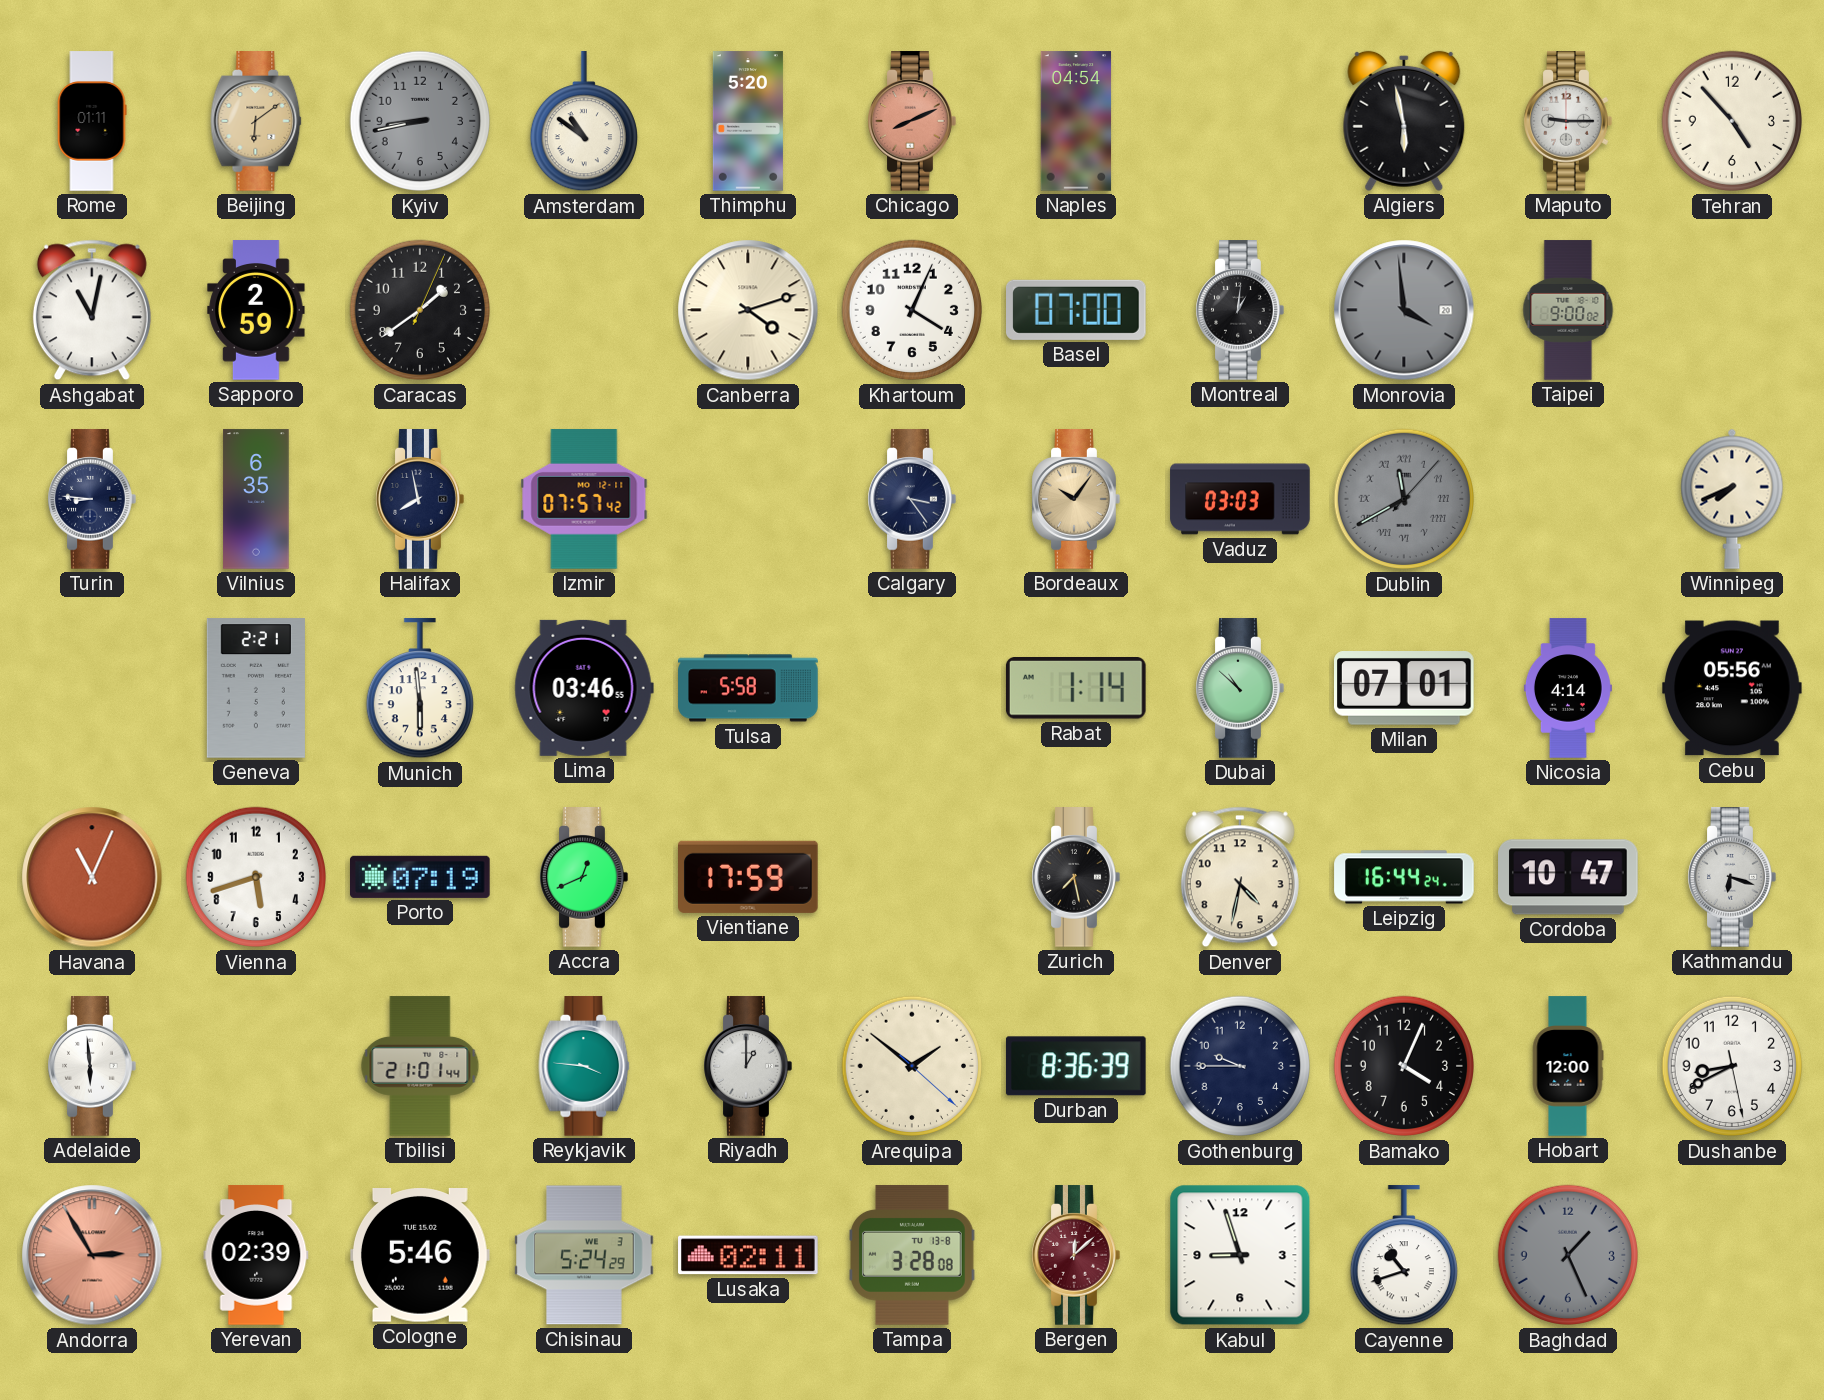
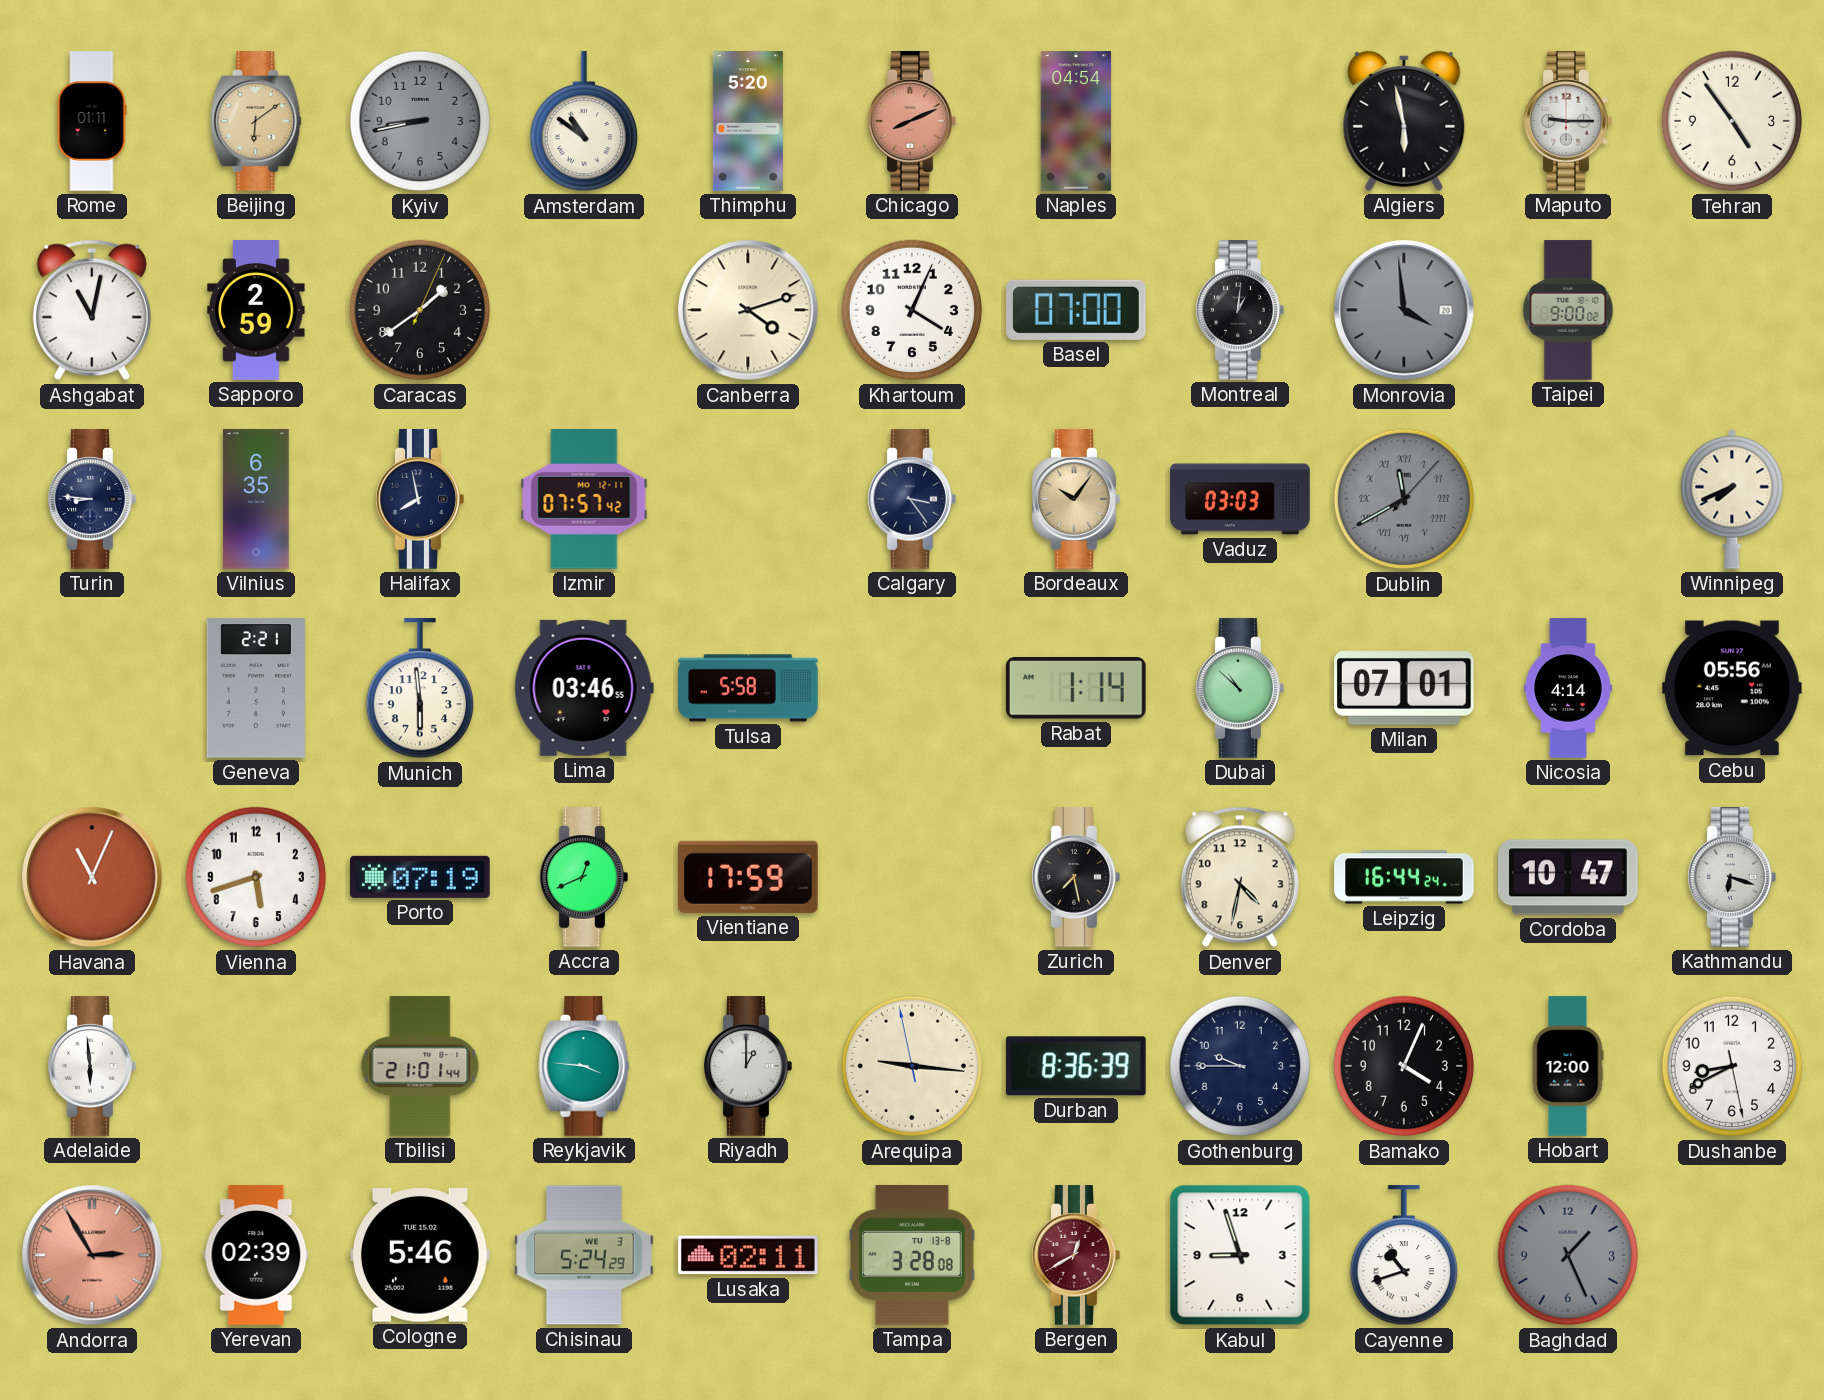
Tehran: 4:53 -> 4:54 (1732, 121)
Arequipa: 1:51 -> 9:15 (912, 1066)
Bergen: 12:08 -> 12:40 (1076, 1255)
